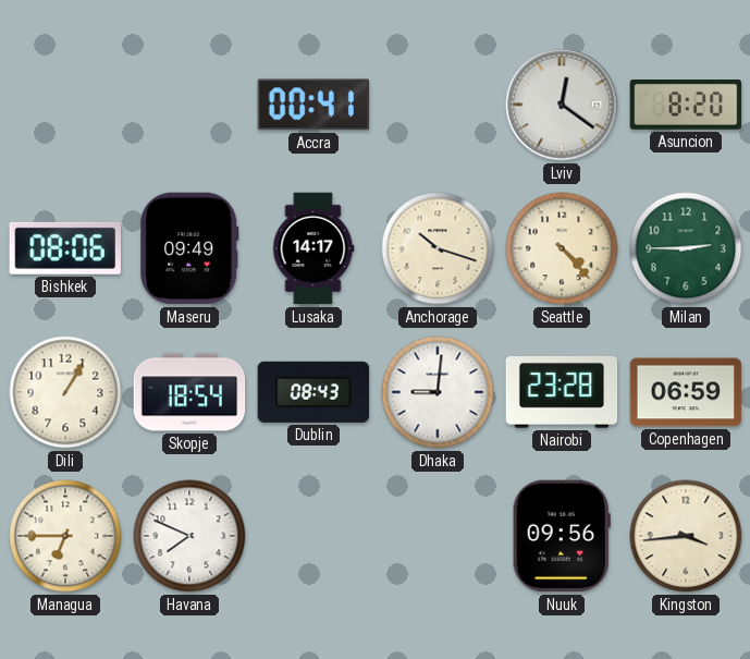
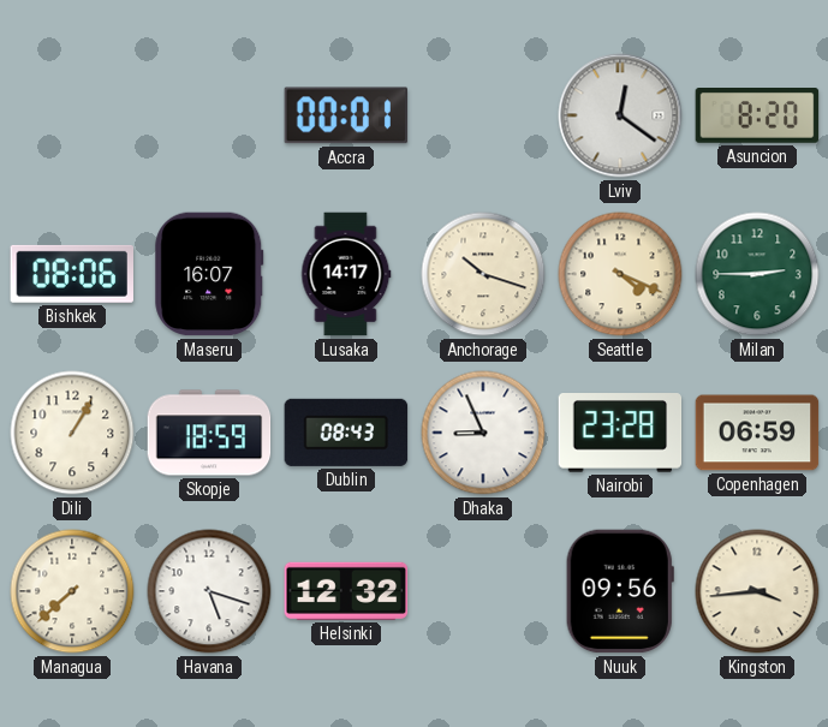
Accra: 00:41 -> 00:01 (346, 115)
Maseru: 09:49 -> 16:07 (209, 274)
Seattle: 4:23 -> 4:19 (620, 274)
Skopje: 18:54 -> 18:59 (209, 433)
Dhaka: 9:01 -> 8:56 (483, 433)
Managua: 6:45 -> 7:38 (72, 591)
Havana: 7:49 -> 5:18 (209, 591)
Helsinki: none -> 12:32 (346, 591)
